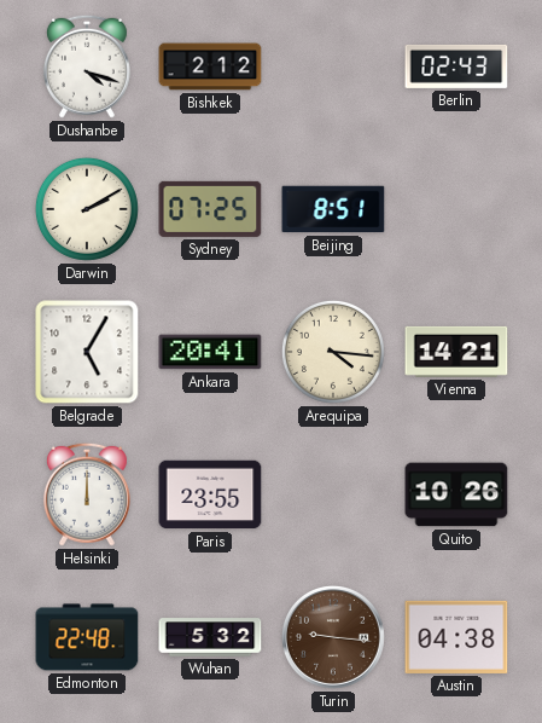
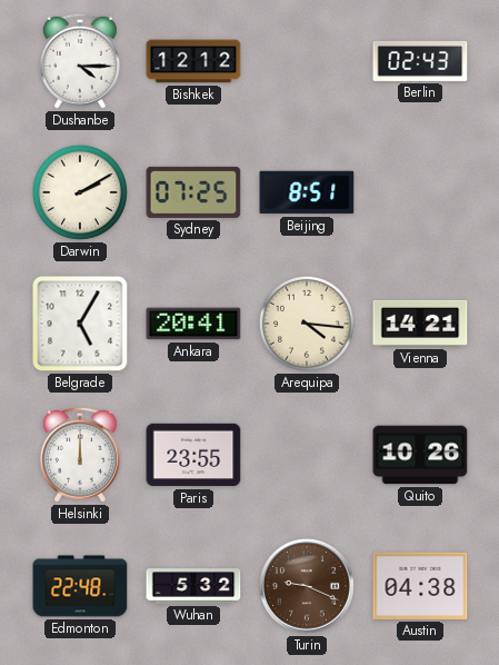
Dushanbe: 4:18 -> 4:15 (80, 61)
Bishkek: 2:12 -> 12:12 (193, 61)
Turin: 9:16 -> 9:19 (307, 586)
